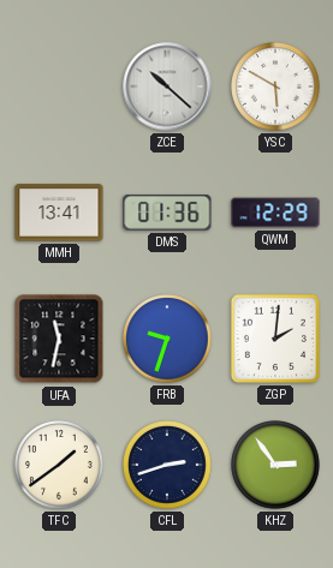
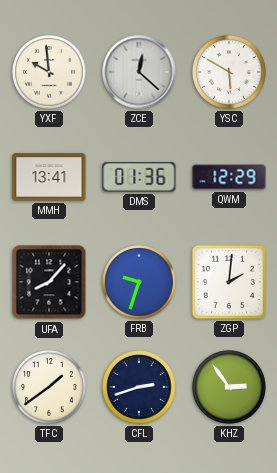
YXF: none -> 9:59 (49, 72)
ZCE: 10:22 -> 12:22 (139, 72)
UFA: 11:32 -> 8:07 (49, 282)
